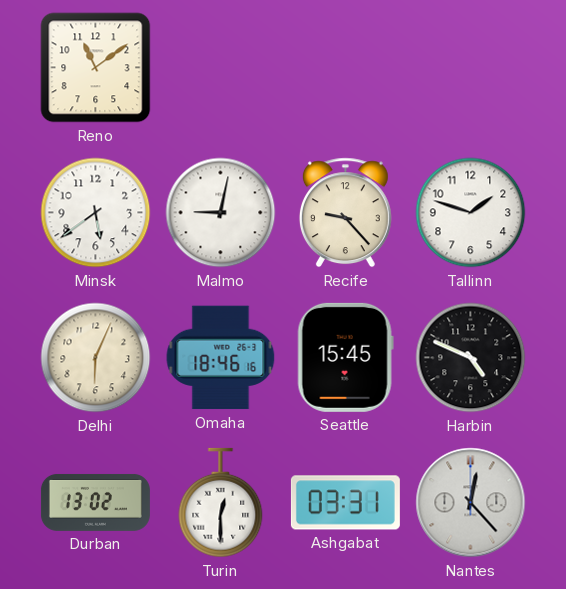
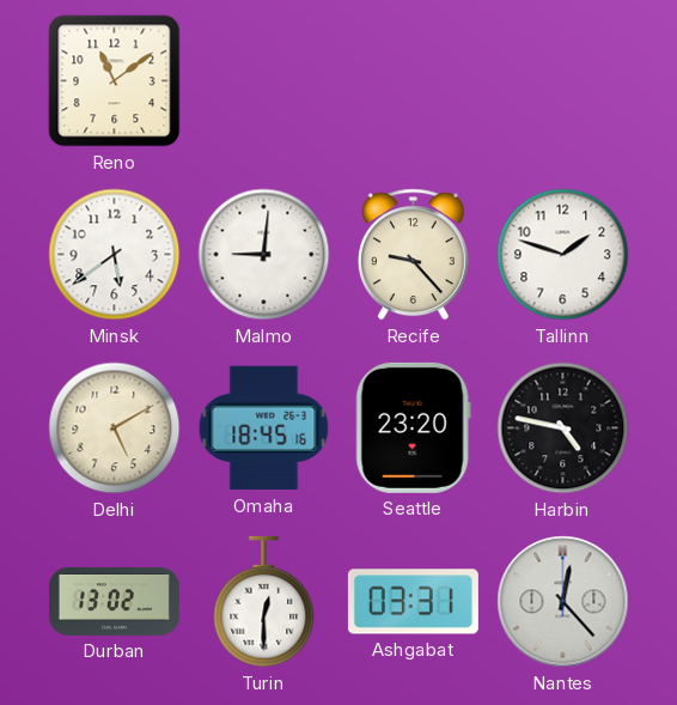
Malmo: 9:02 -> 9:01 (264, 255)
Delhi: 6:04 -> 5:10 (115, 429)
Omaha: 18:46 -> 18:45 (264, 429)
Seattle: 15:45 -> 23:20 (413, 427)
Harbin: 4:49 -> 4:47 (563, 429)
